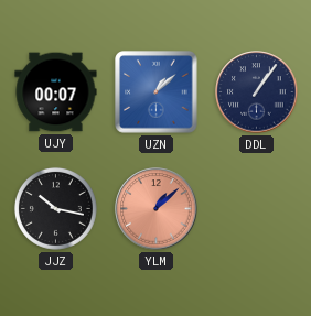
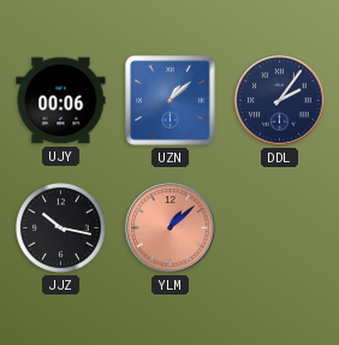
UJY: 00:07 -> 00:06 (61, 101)
DDL: 1:06 -> 2:06 (280, 101)
